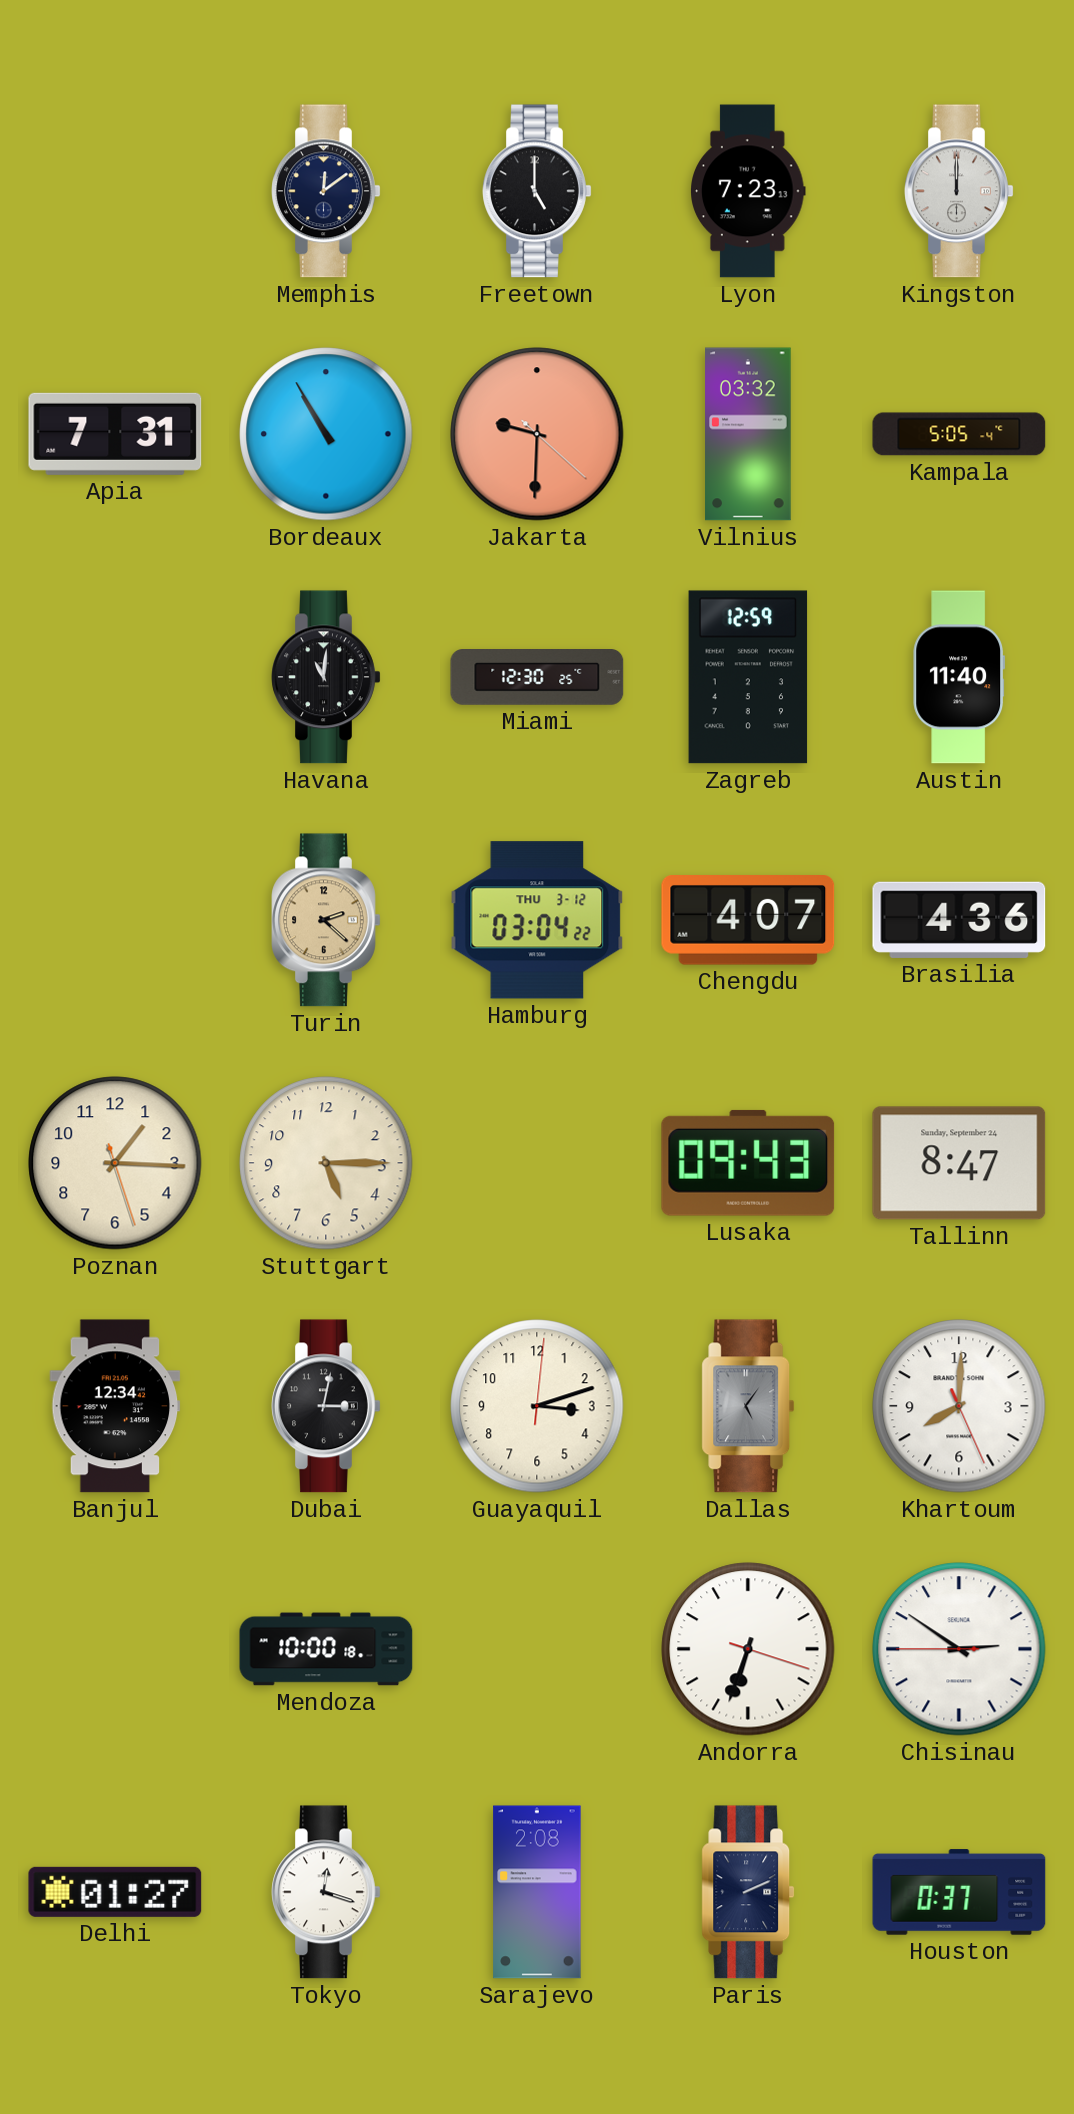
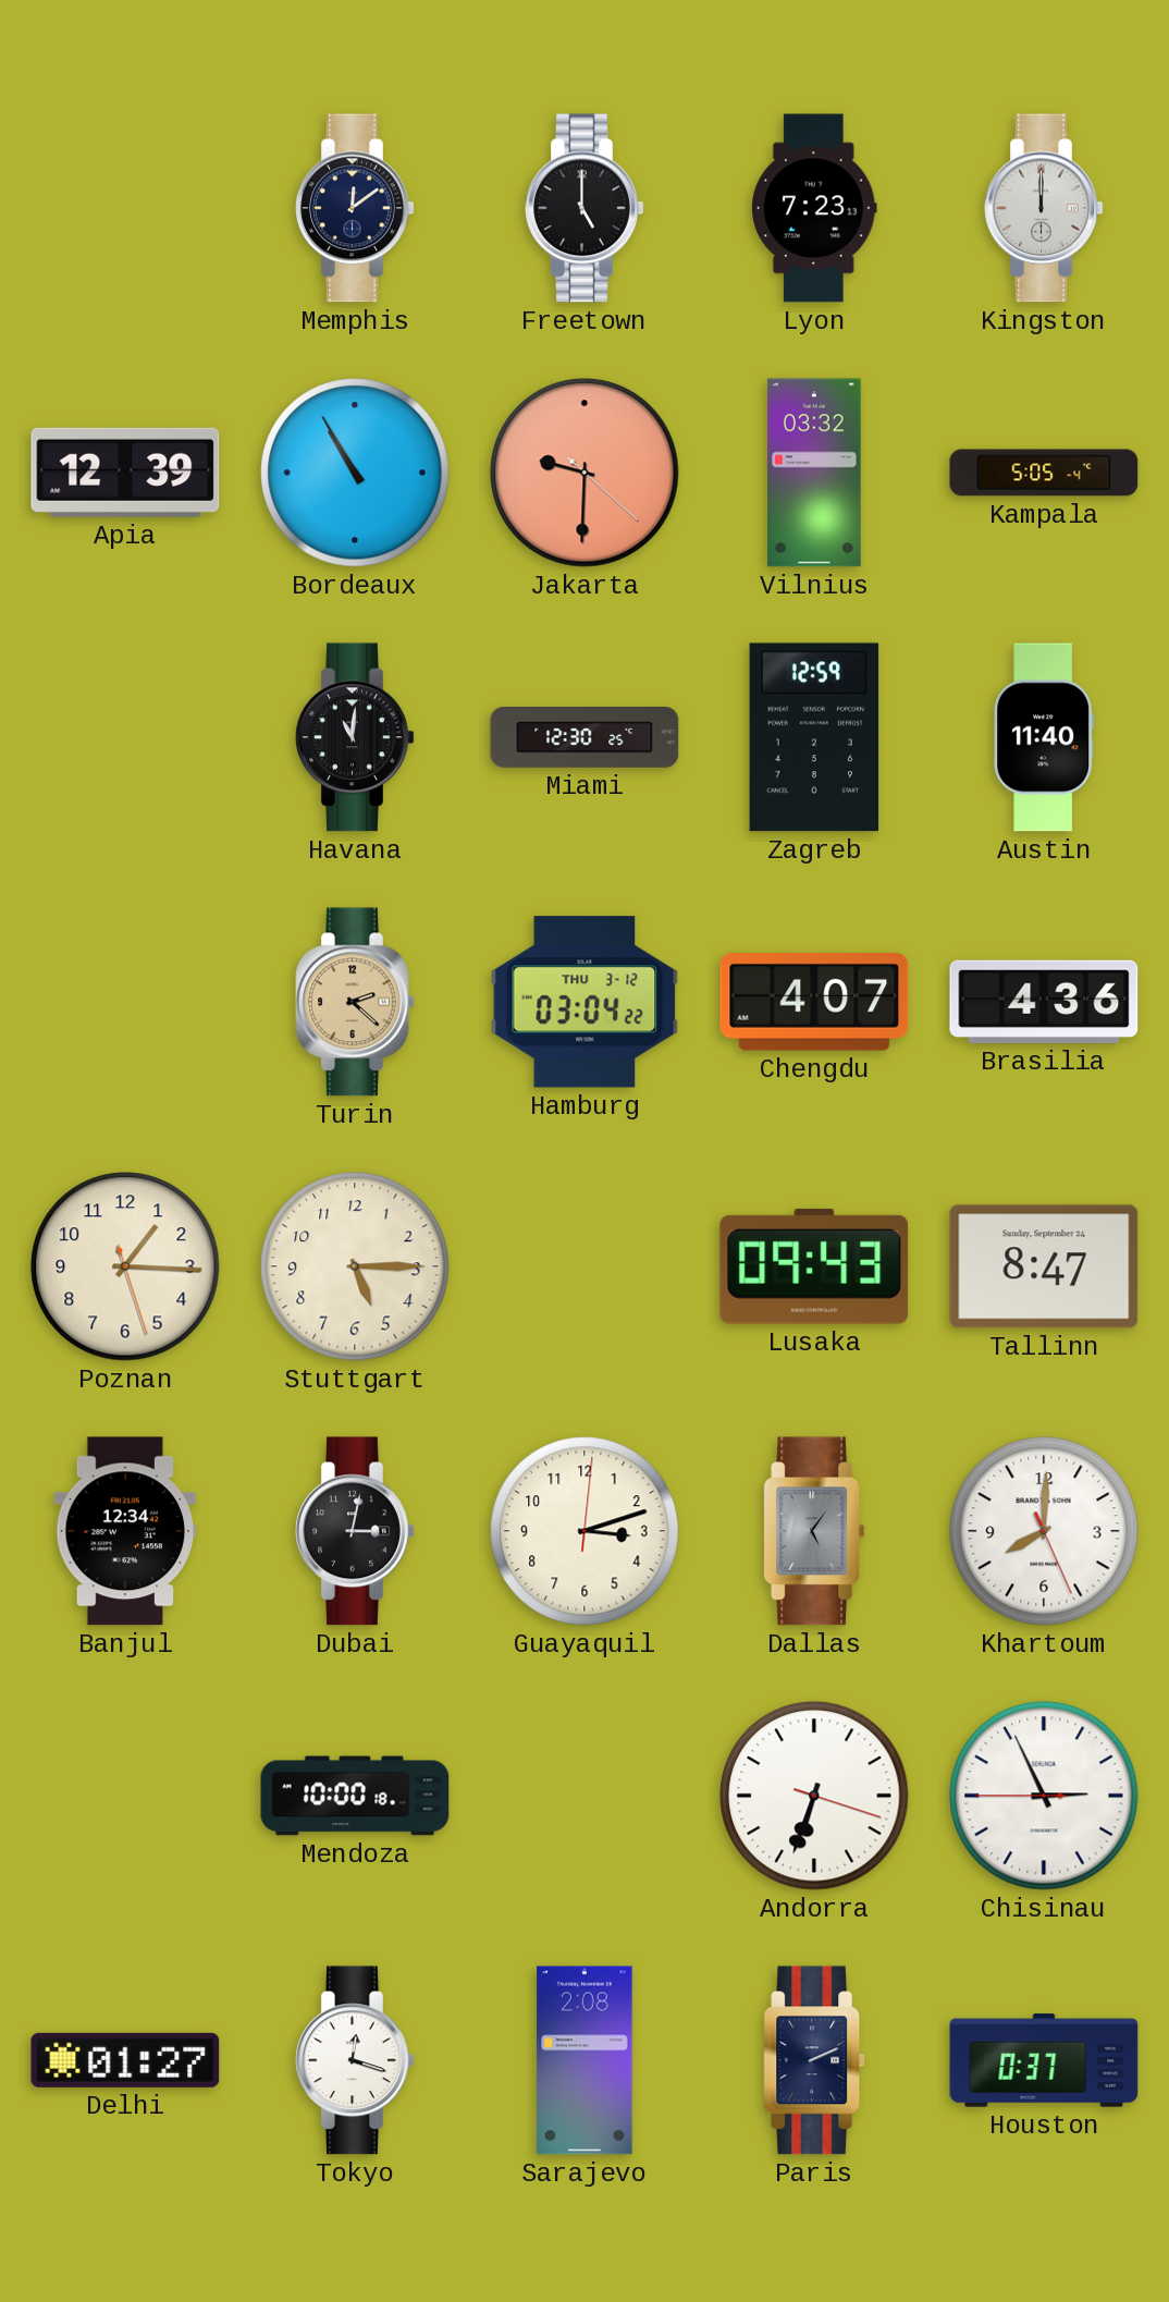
Apia: 7:31 -> 12:39 (125, 473)
Chisinau: 2:50 -> 2:55 (1044, 1796)
